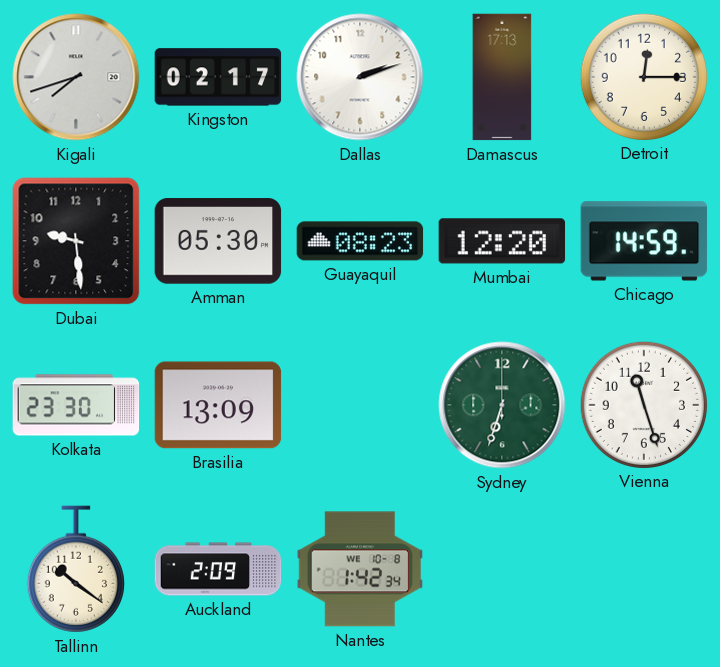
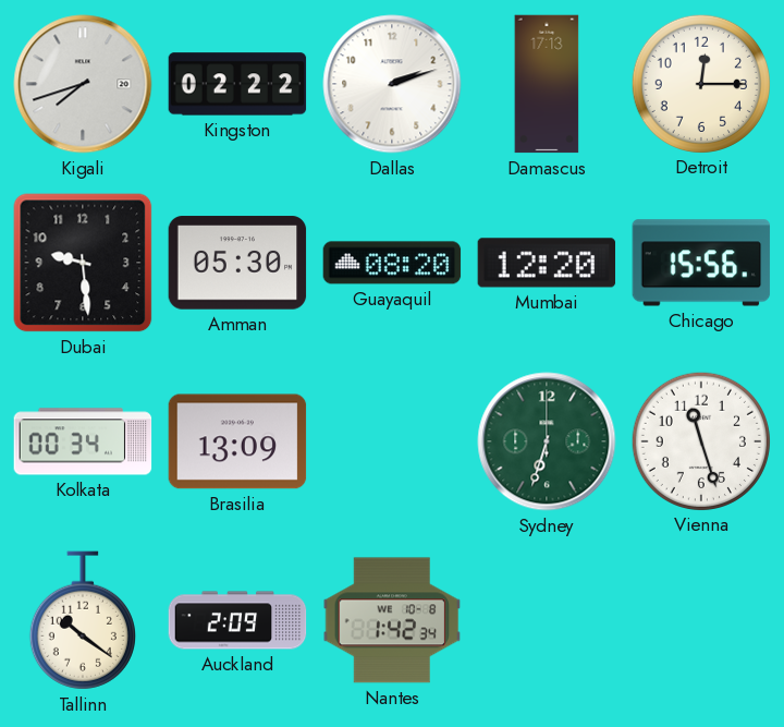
Kingston: 02:17 -> 02:22 (237, 84)
Guayaquil: 08:23 -> 08:20 (392, 263)
Chicago: 14:59 -> 15:56 (701, 263)
Kolkata: 23:30 -> 00:34 (83, 441)
